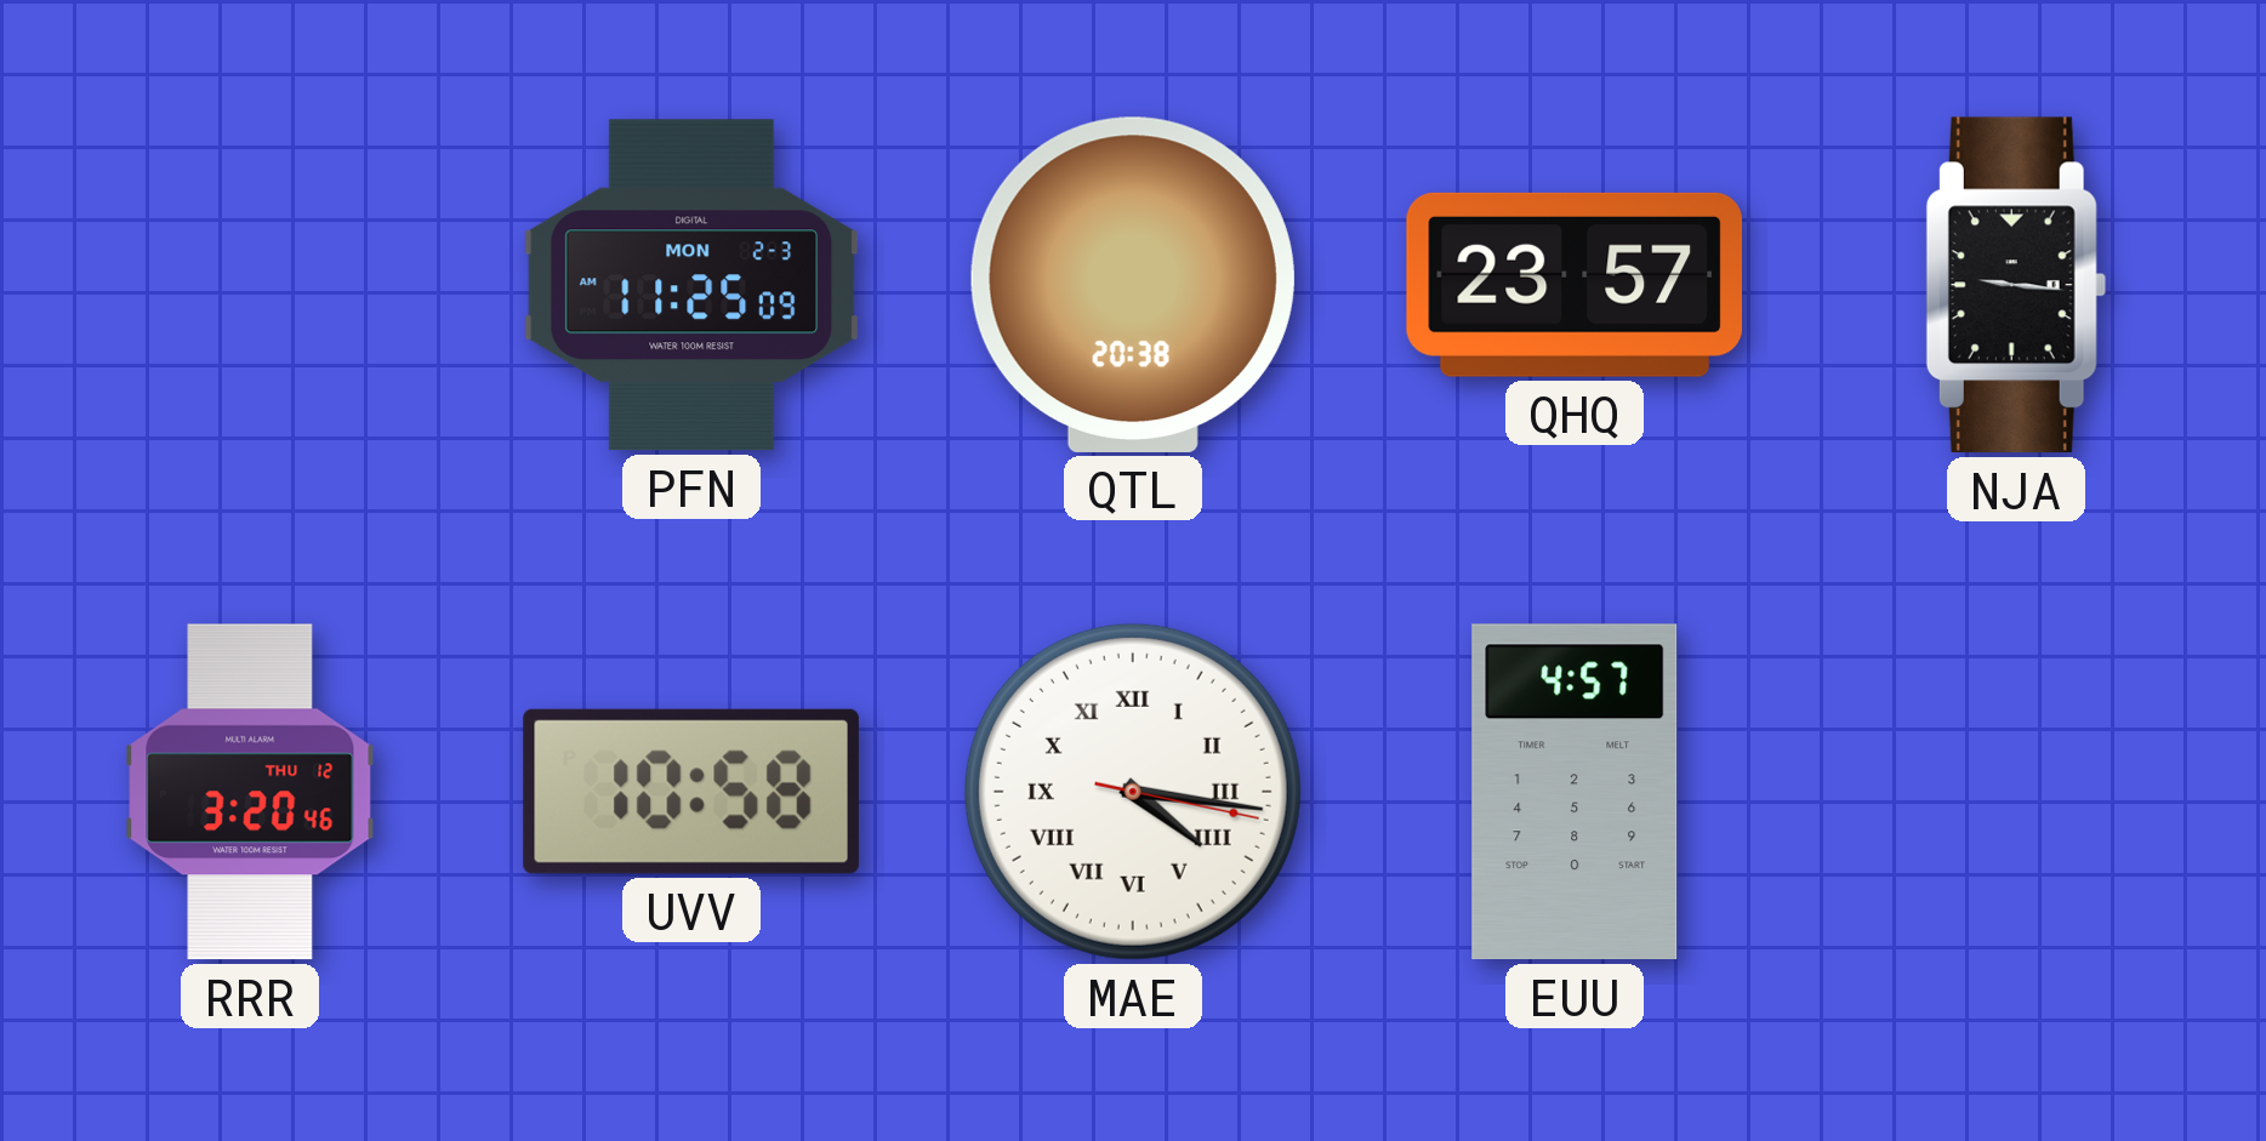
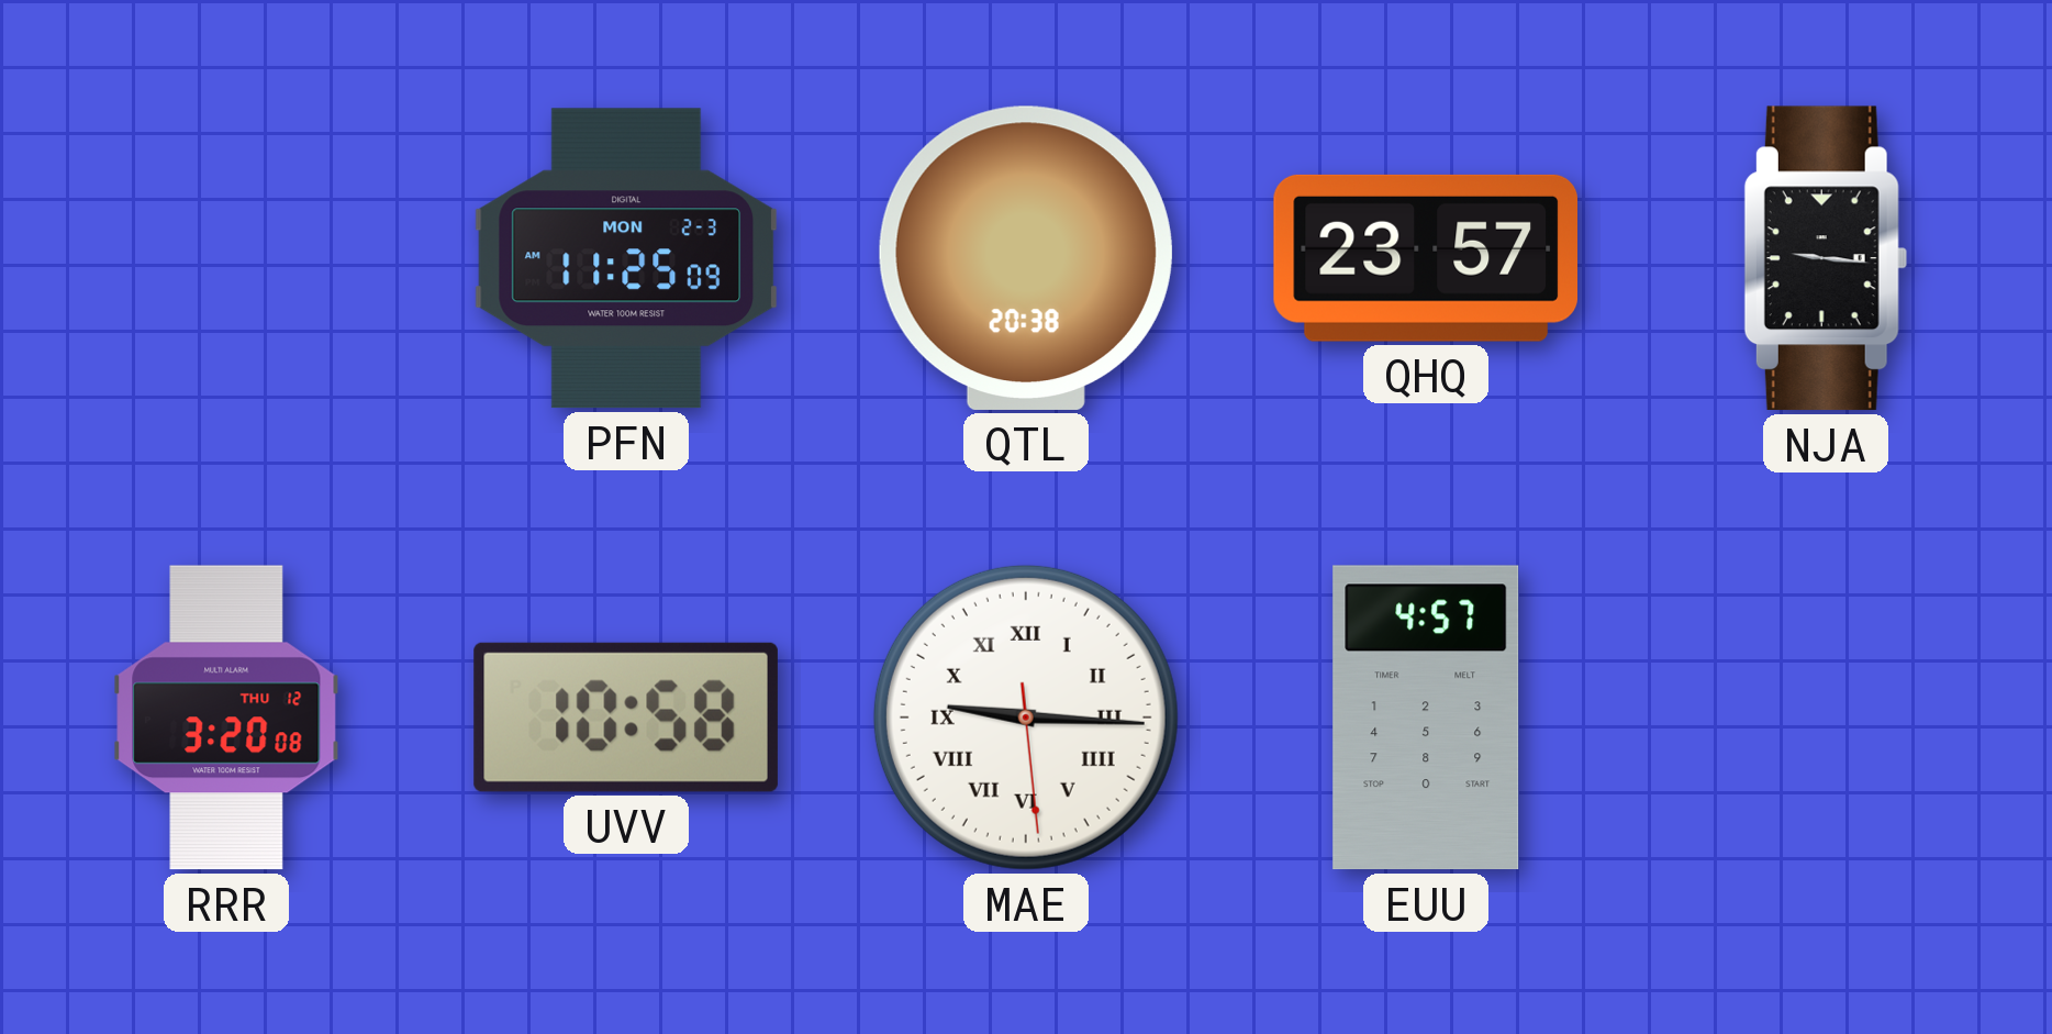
RRR: 3:20:46 -> 3:20:08 (226, 718)
MAE: 4:16 -> 9:15 (1026, 718)
